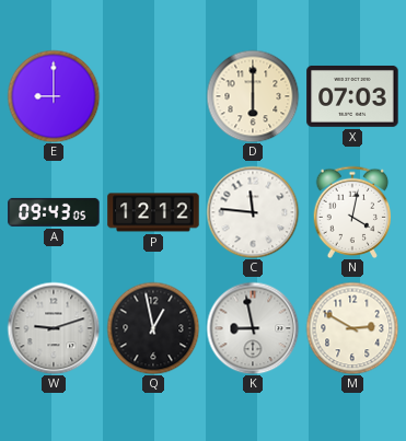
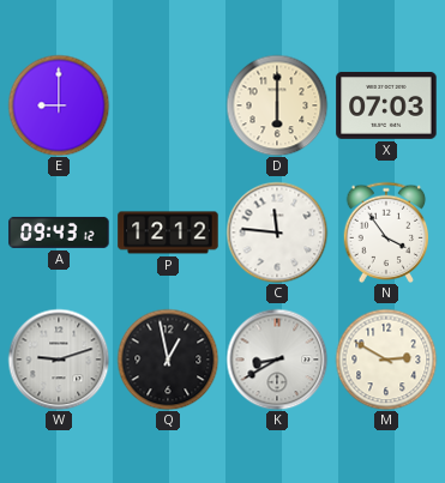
A: 09:43:05 -> 09:43:12 (59, 233)
N: 4:02 -> 3:54 (386, 231)
K: 8:58 -> 8:40 (277, 360)
